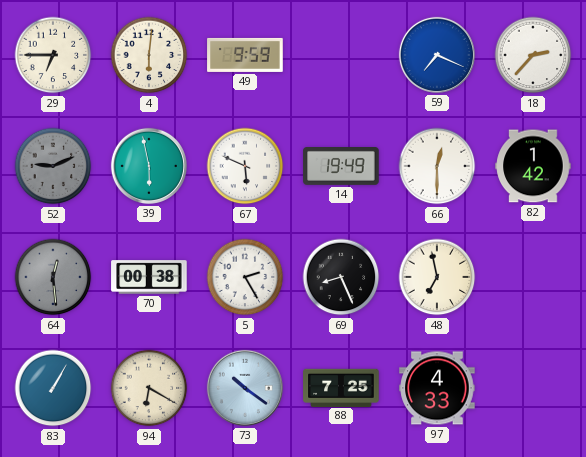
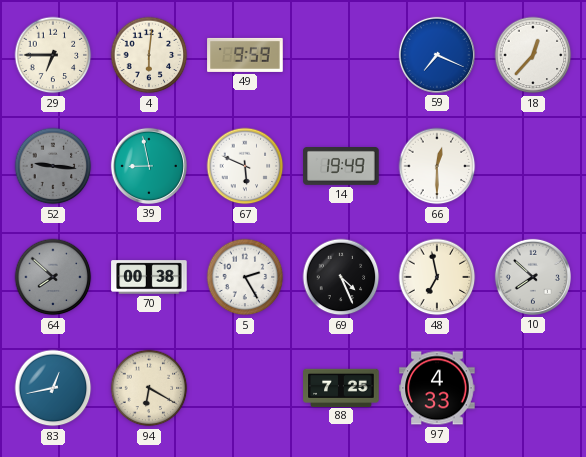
18: 2:37 -> 12:37 (533, 55)
52: 9:11 -> 9:16 (53, 166)
39: 5:58 -> 8:58 (149, 166)
82: 1:42 -> none (533, 166)
64: 12:29 -> 7:52 (53, 277)
69: 8:26 -> 4:26 (341, 277)
10: none -> 7:52 (533, 277)
83: 1:05 -> 12:43 (53, 388)
73: 10:21 -> none (245, 388)
